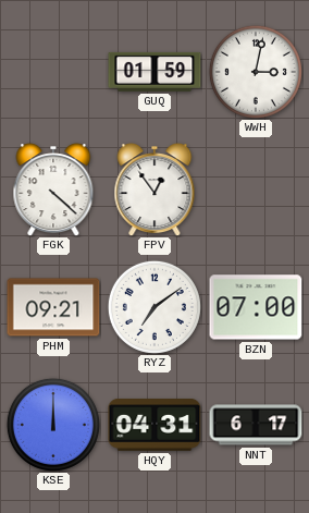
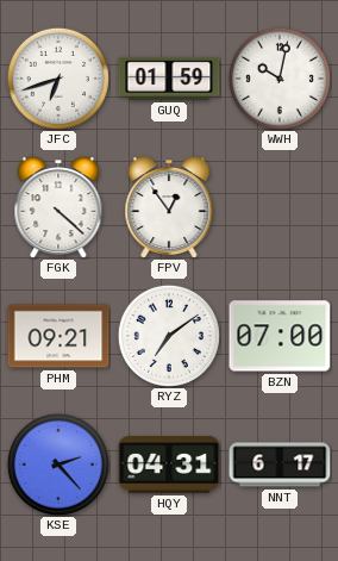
JFC: none -> 6:42 (58, 79)
WWH: 3:02 -> 10:02 (280, 79)
KSE: 12:00 -> 2:23 (58, 465)
